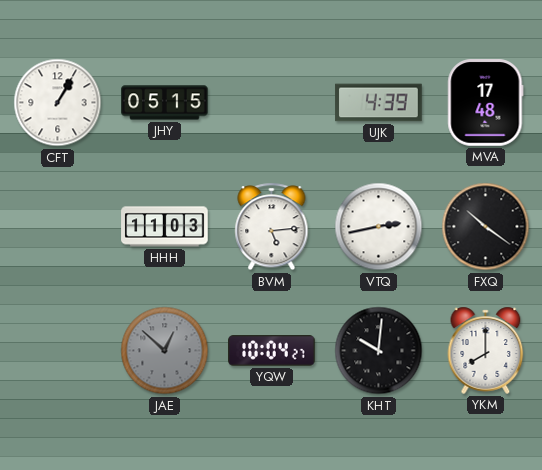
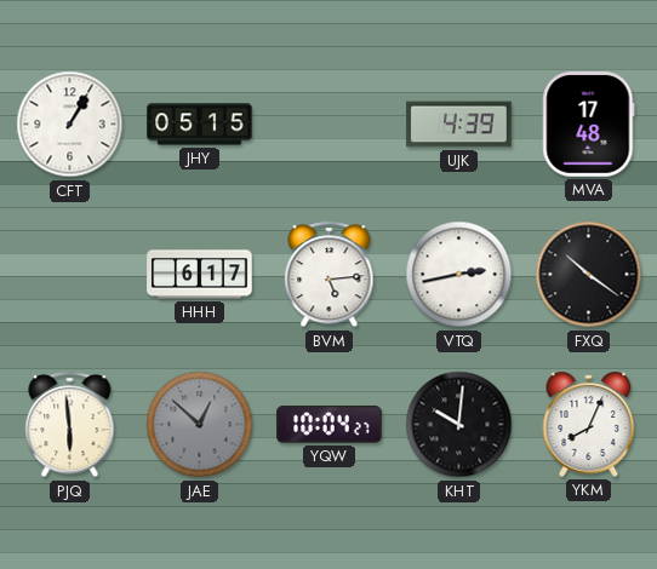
HHH: 11:03 -> 6:17 (200, 275)
PJQ: none -> 5:59 (70, 425)
YKM: 8:00 -> 8:04 (589, 424)
